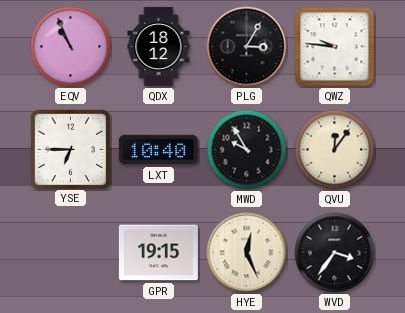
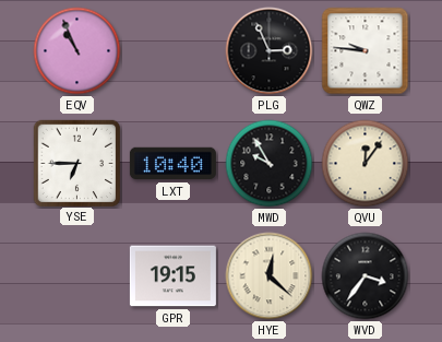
QDX: 18:12 -> none (159, 46)
PLG: 3:05 -> 2:56 (270, 51)
HYE: 12:26 -> 12:22 (270, 276)
